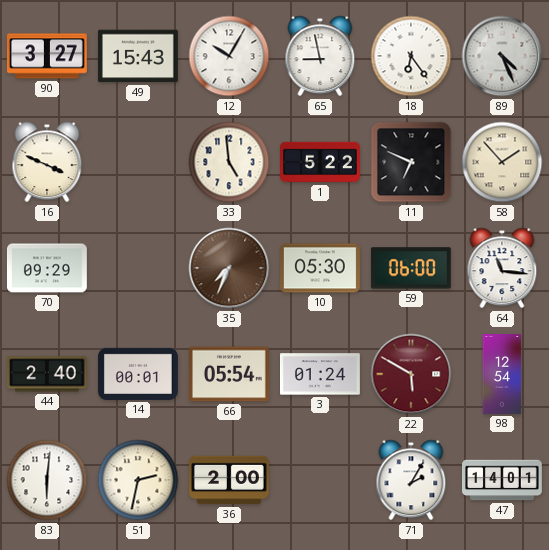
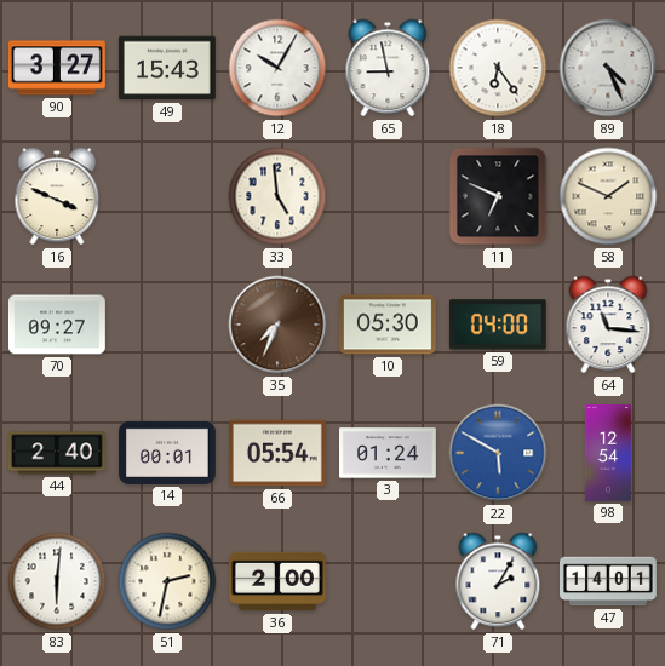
1: 5:22 -> none (321, 162)
58: 1:53 -> 1:49 (608, 196)
70: 09:29 -> 09:27 (57, 325)
59: 06:00 -> 04:00 (498, 325)
22 dial: burgundy -> blue (498, 453)
